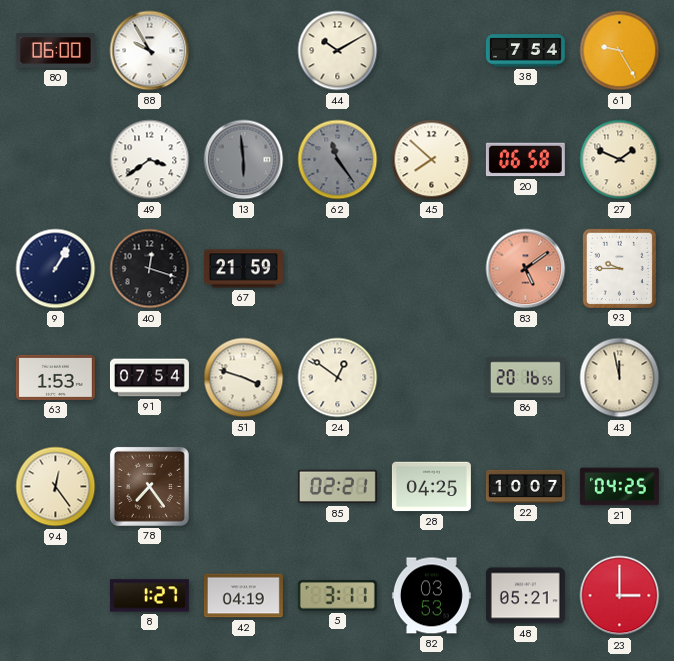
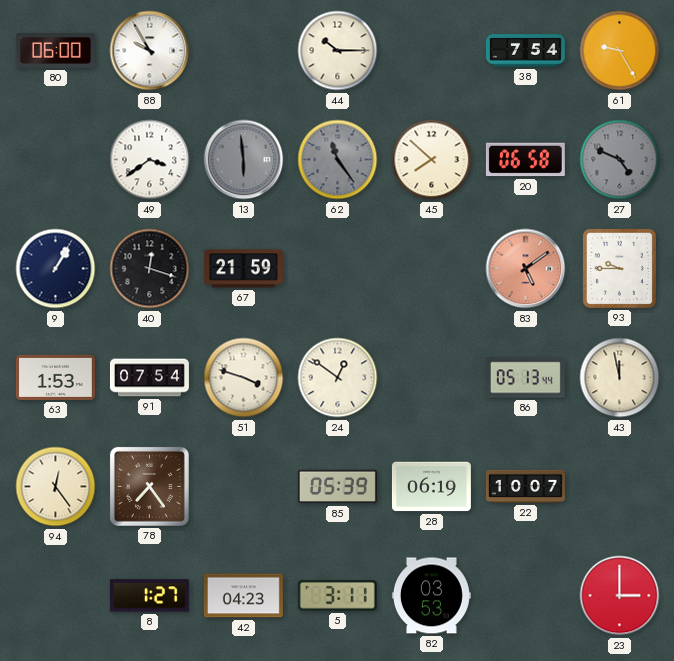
44: 10:10 -> 10:15 (338, 51)
27: 1:49 -> 4:49 (620, 160)
27 dial: cream -> grey (620, 160)
86: 20:16 -> 05:13 (525, 378)
85: 02:21 -> 05:39 (337, 487)
28: 04:25 -> 06:19 (431, 487)
21: 04:25 -> none (619, 487)
42: 04:19 -> 04:23 (243, 596)
48: 05:21 -> none (525, 596)
